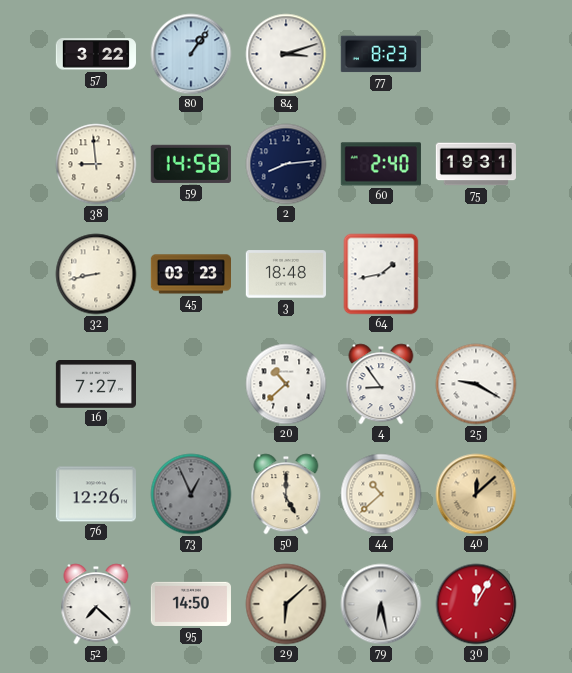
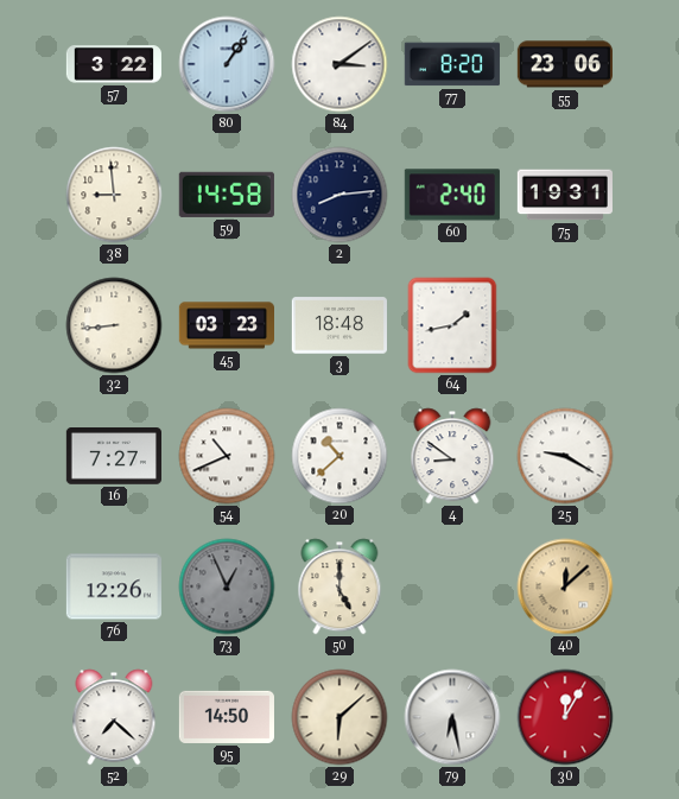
84: 3:12 -> 3:09 (339, 64)
77: 8:23 -> 8:20 (452, 64)
55: none -> 23:06 (565, 64)
32: 8:43 -> 8:44 (114, 325)
54: none -> 10:41 (227, 456)
4: 8:54 -> 8:51 (452, 456)
44: 10:38 -> none (381, 494)
